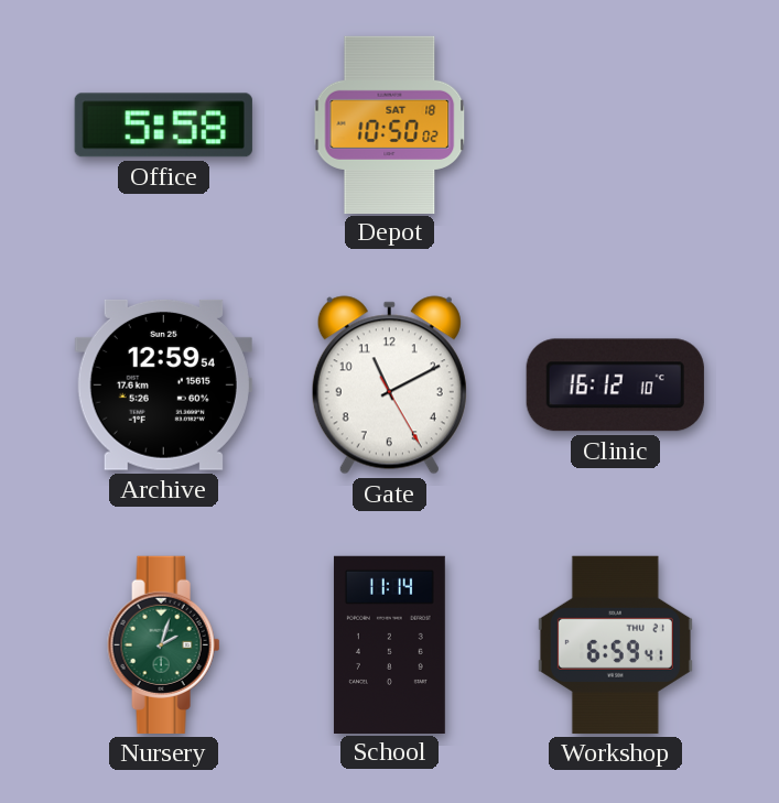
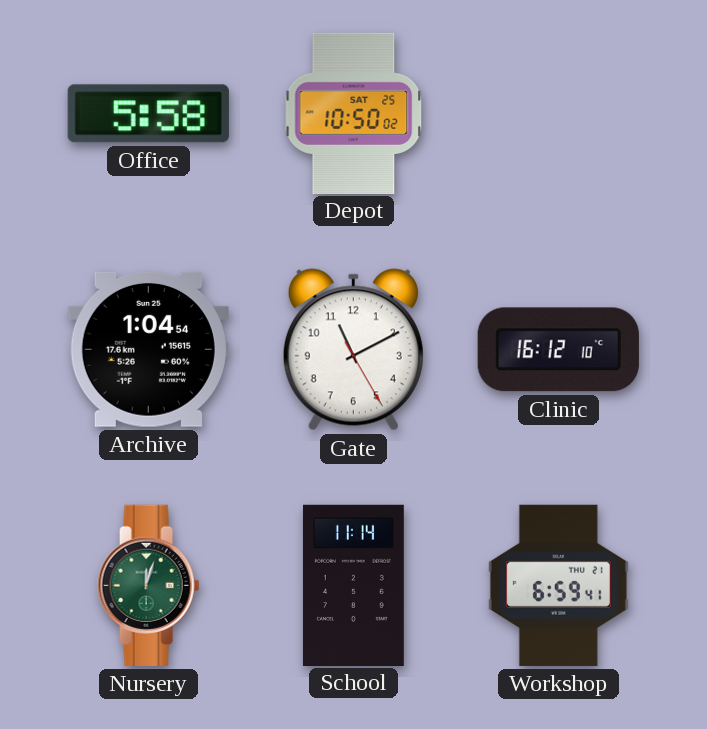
Depot date: SAT 18 -> SAT 25 (354, 113)
Archive: 12:59 -> 1:04 (148, 349)
Nursery: 2:03 -> 12:03 (149, 585)
